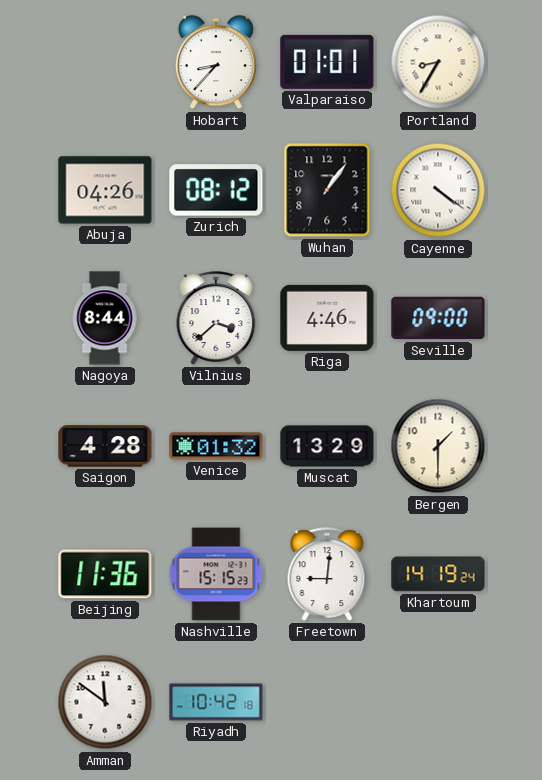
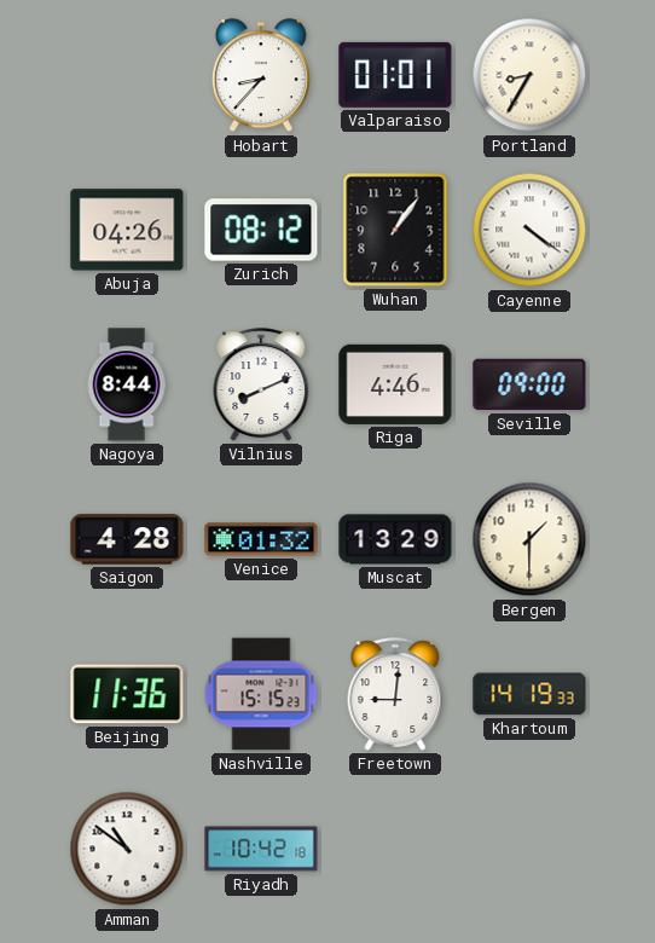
Vilnius: 3:38 -> 8:11 (261, 384)
Khartoum: 14:19:24 -> 14:19:33 (529, 694)
Amman: 11:51 -> 10:51 (127, 849)
